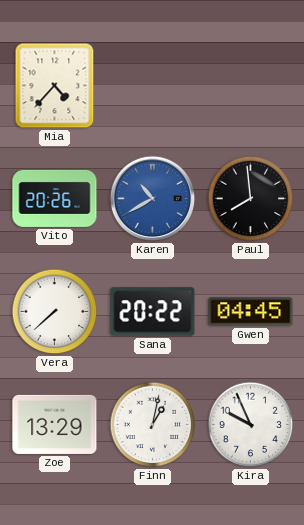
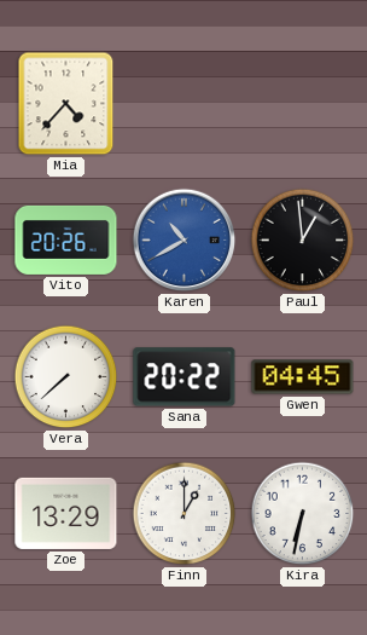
Paul: 7:59 -> 12:59 (303, 241)
Finn: 1:02 -> 1:00 (185, 514)
Kira: 9:56 -> 6:32 (303, 514)
